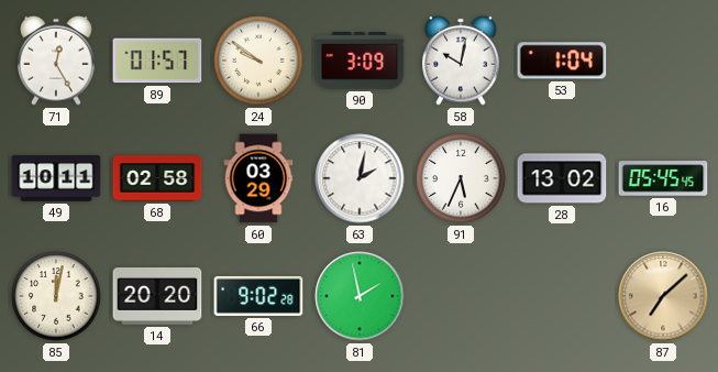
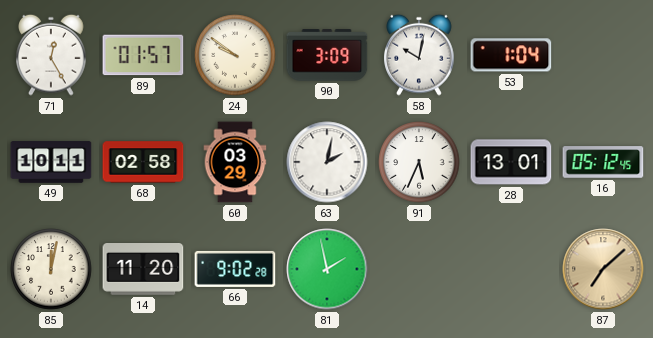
28: 13:02 -> 13:01 (511, 162)
16: 05:45 -> 05:12 (603, 162)
14: 20:20 -> 11:20 (143, 270)
